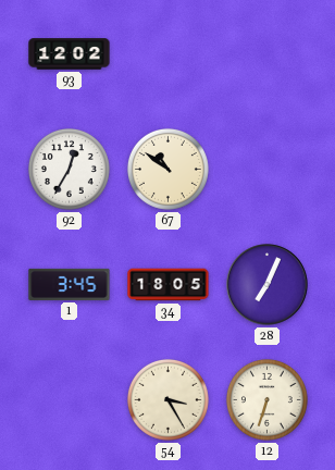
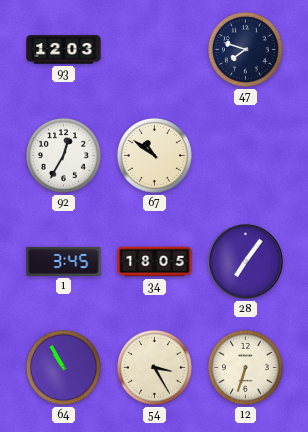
93: 12:02 -> 12:03 (64, 50)
47: none -> 7:48 (245, 49)
28: 7:04 -> 7:06 (246, 262)
64: none -> 10:55 (63, 367)
